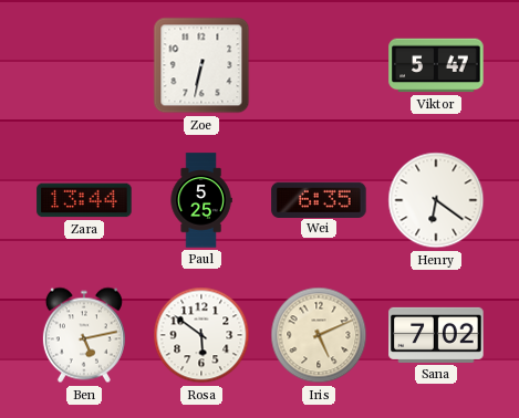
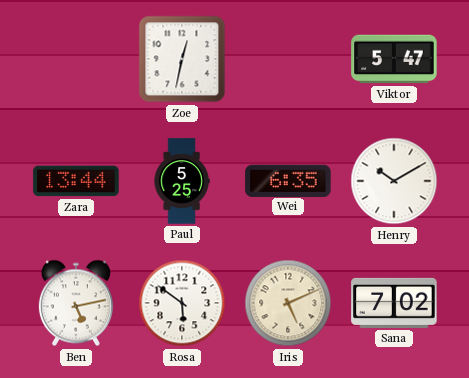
Zoe: 6:32 -> 12:32 (182, 59)
Henry: 6:21 -> 10:10 (394, 181)
